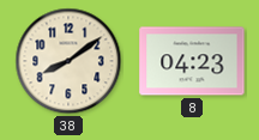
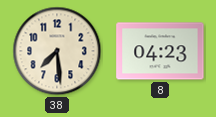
38: 8:09 -> 7:29 (57, 51)
